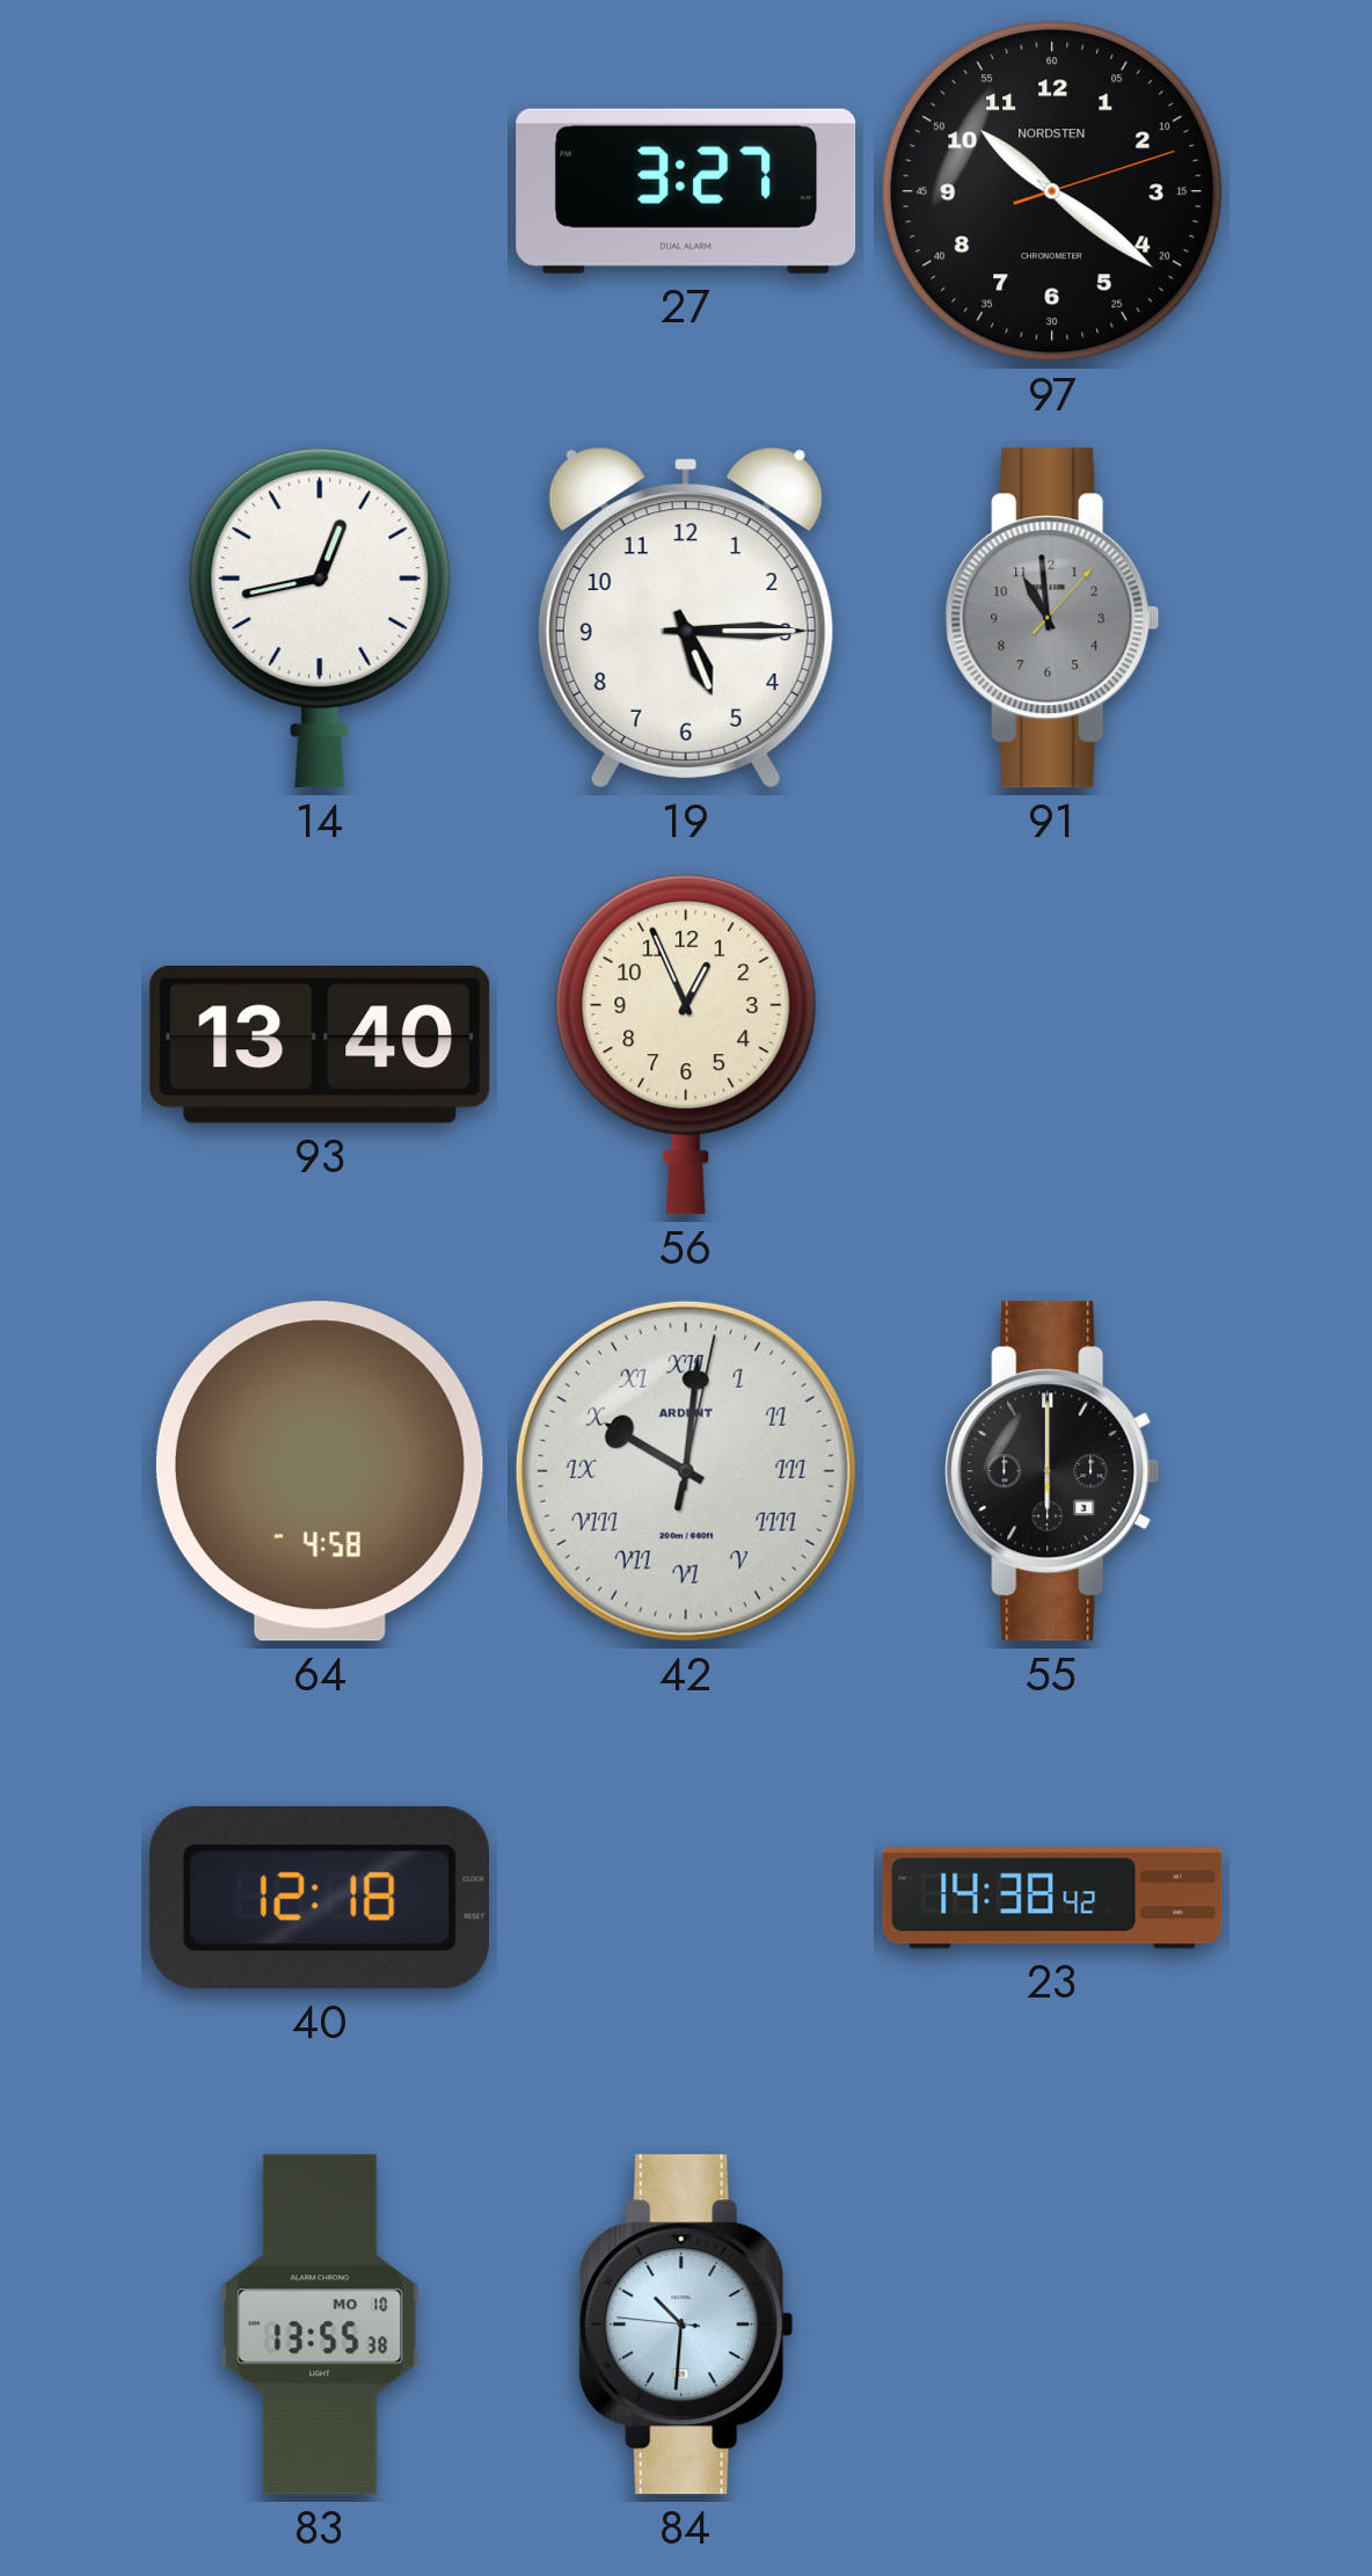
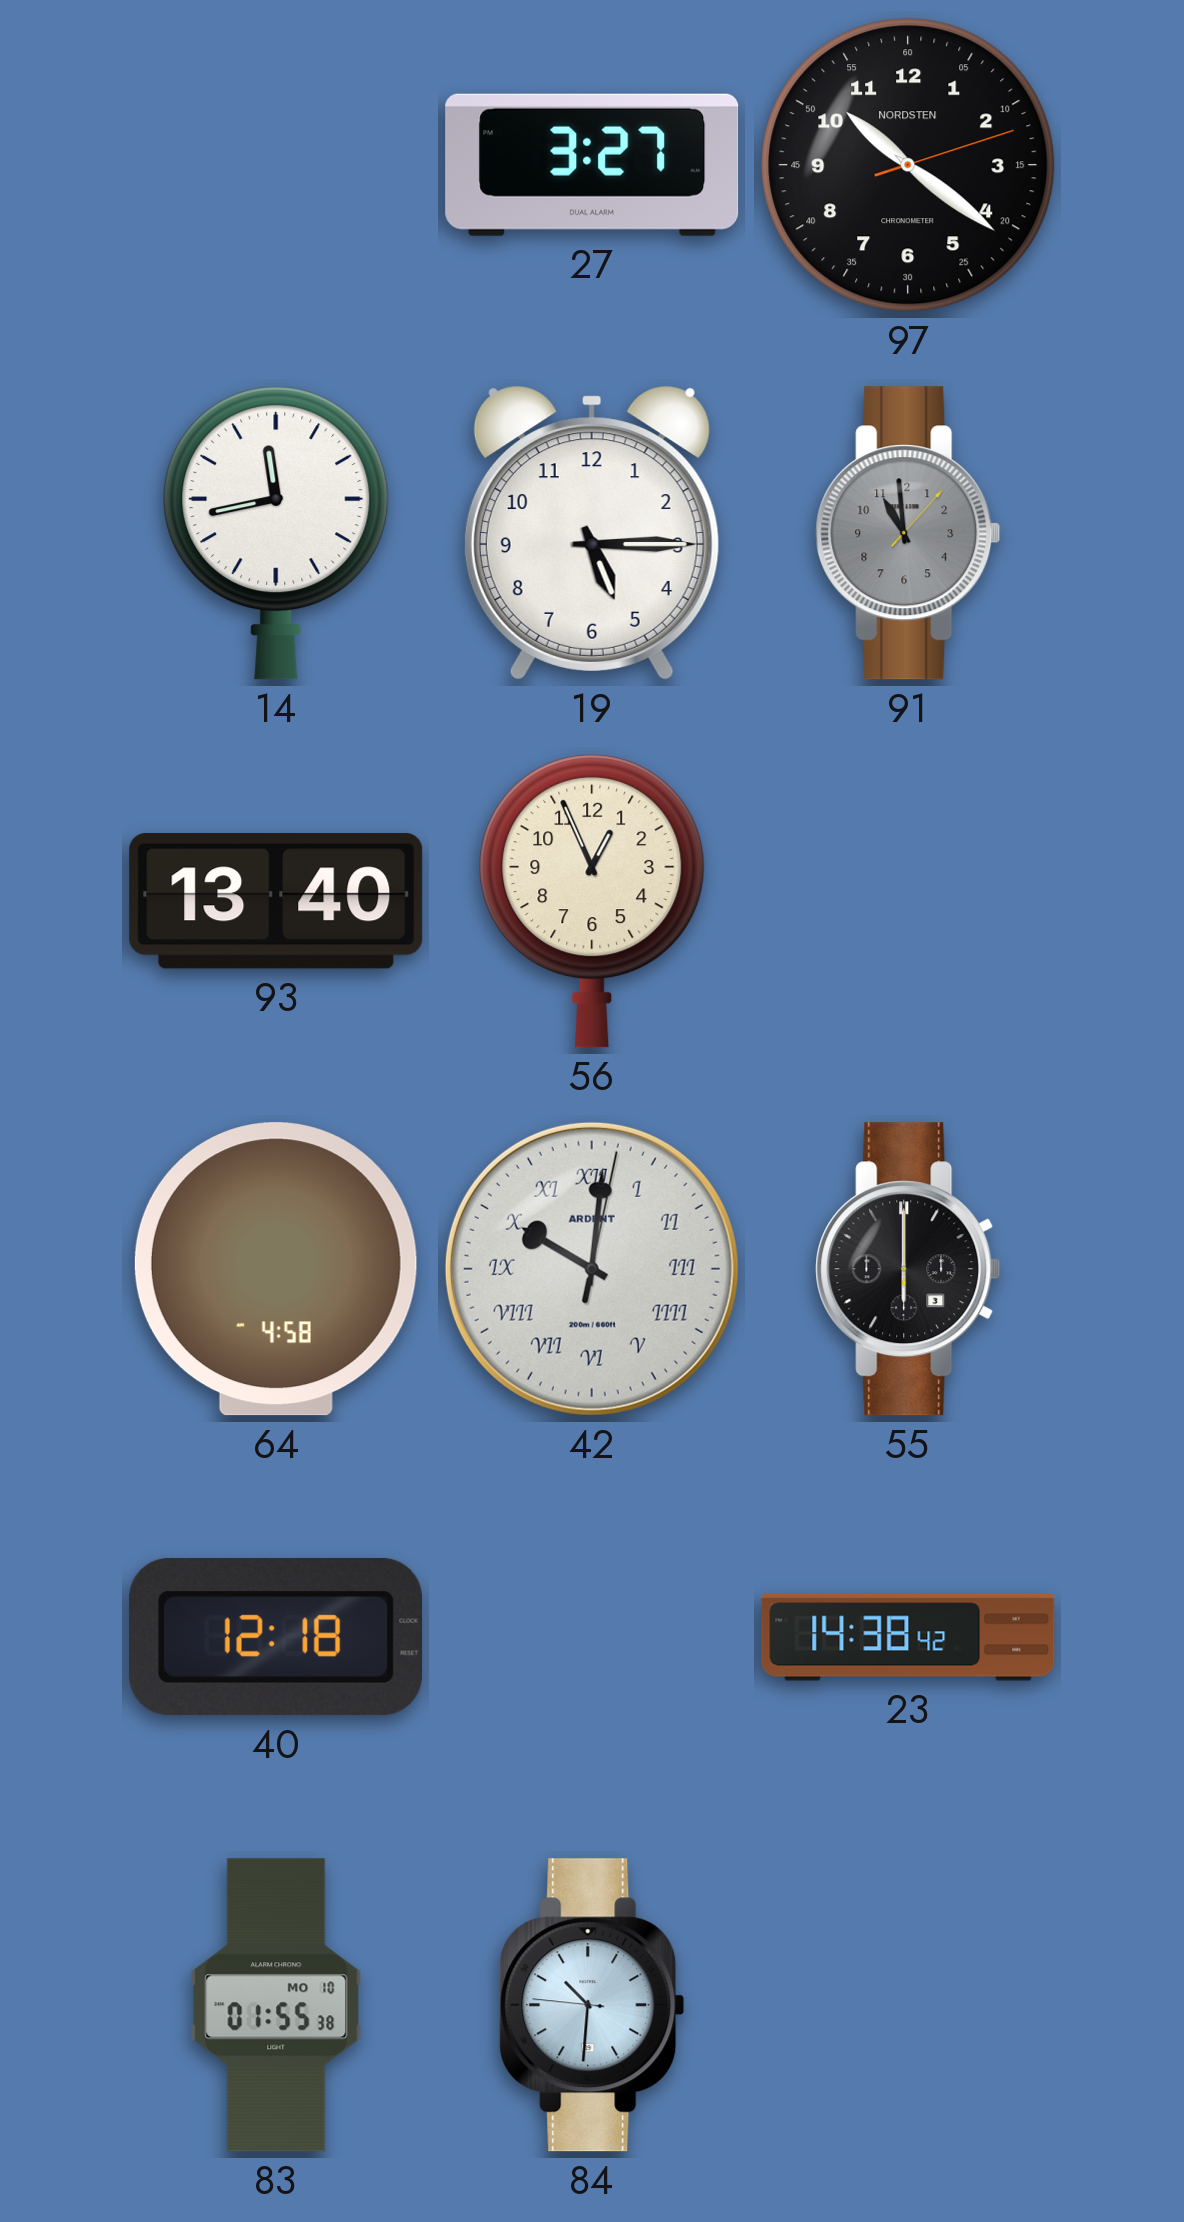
14: 12:43 -> 11:43 (276, 534)
83: 13:55 -> 01:55 (276, 2005)
